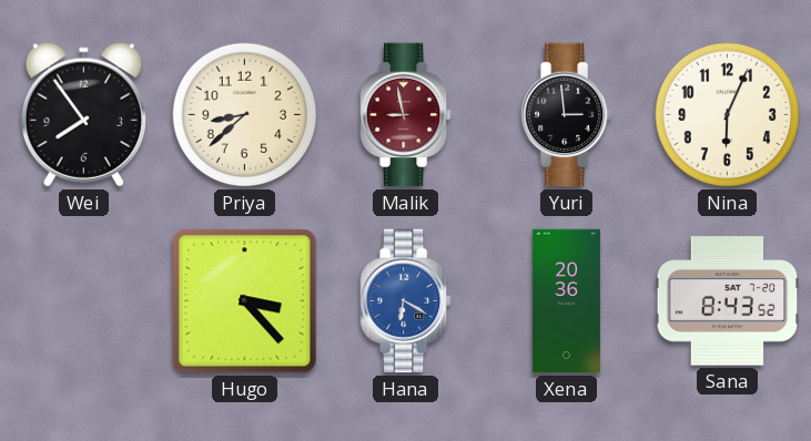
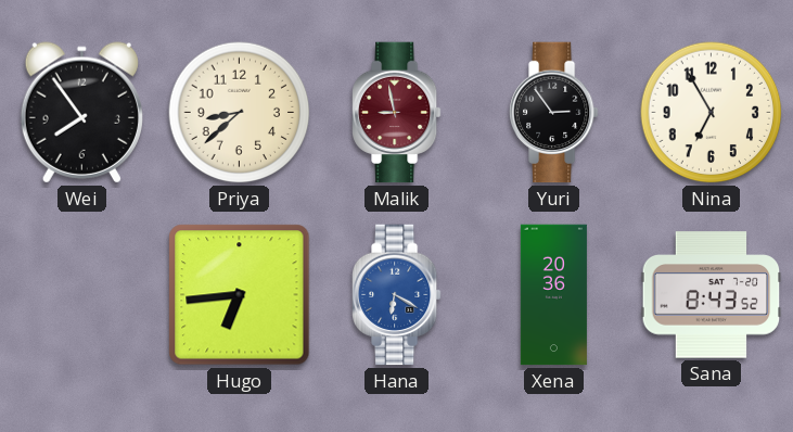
Yuri: 2:59 -> 2:54 (554, 113)
Nina: 6:04 -> 6:55 (712, 113)
Hugo: 3:23 -> 6:44 (240, 295)
